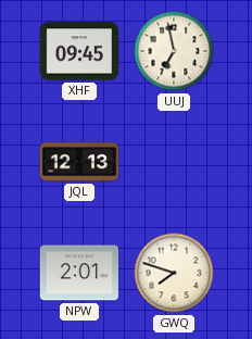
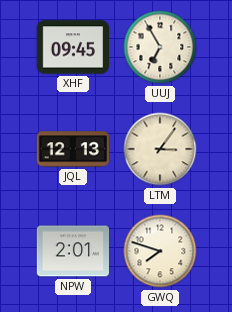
UUJ: 6:58 -> 6:55 (160, 47)
LTM: none -> 3:06 (160, 149)
